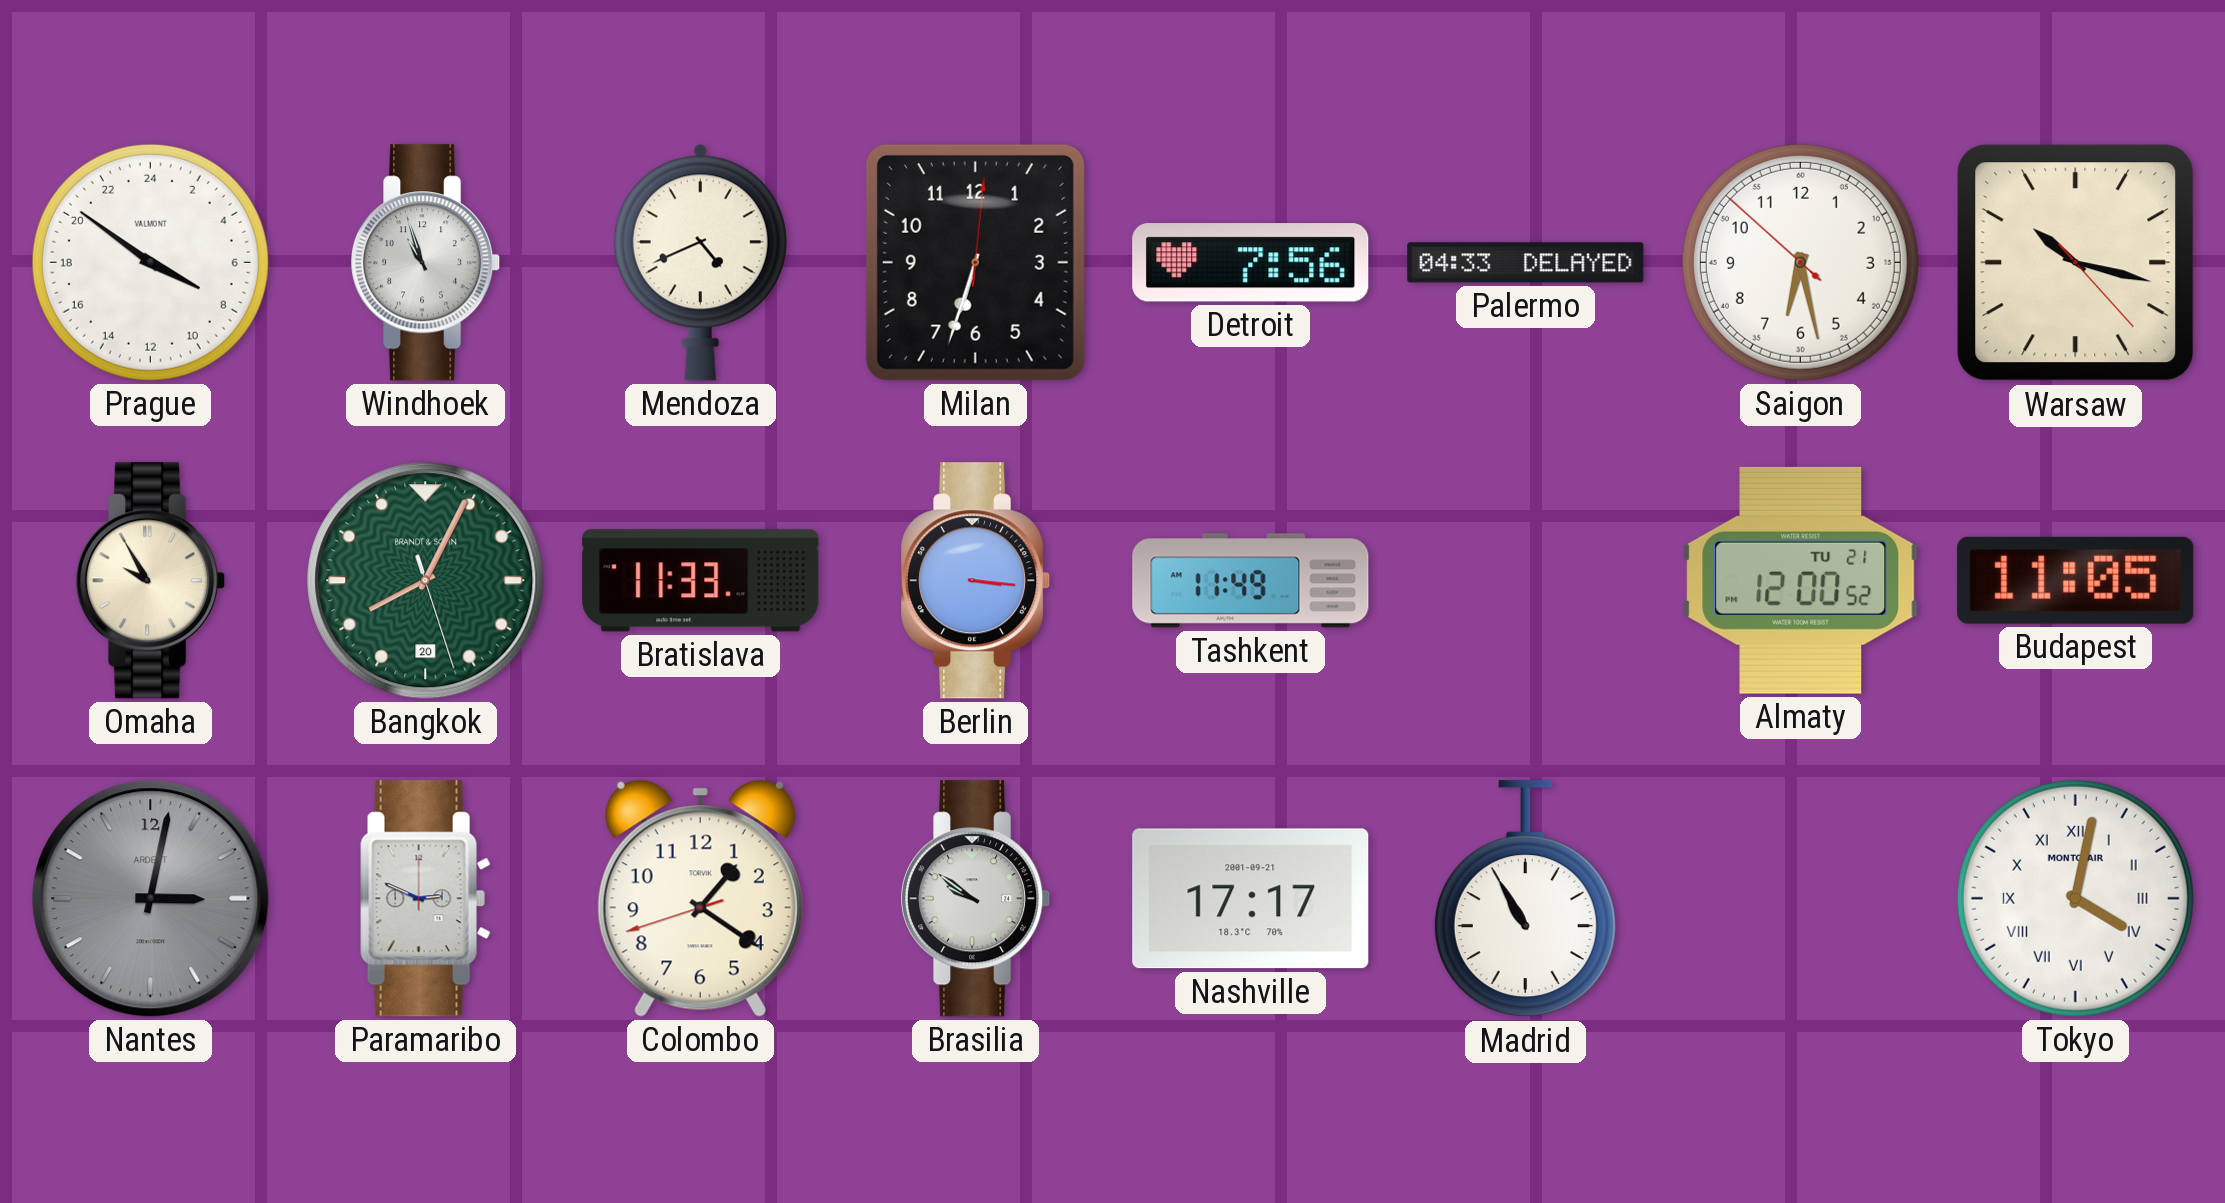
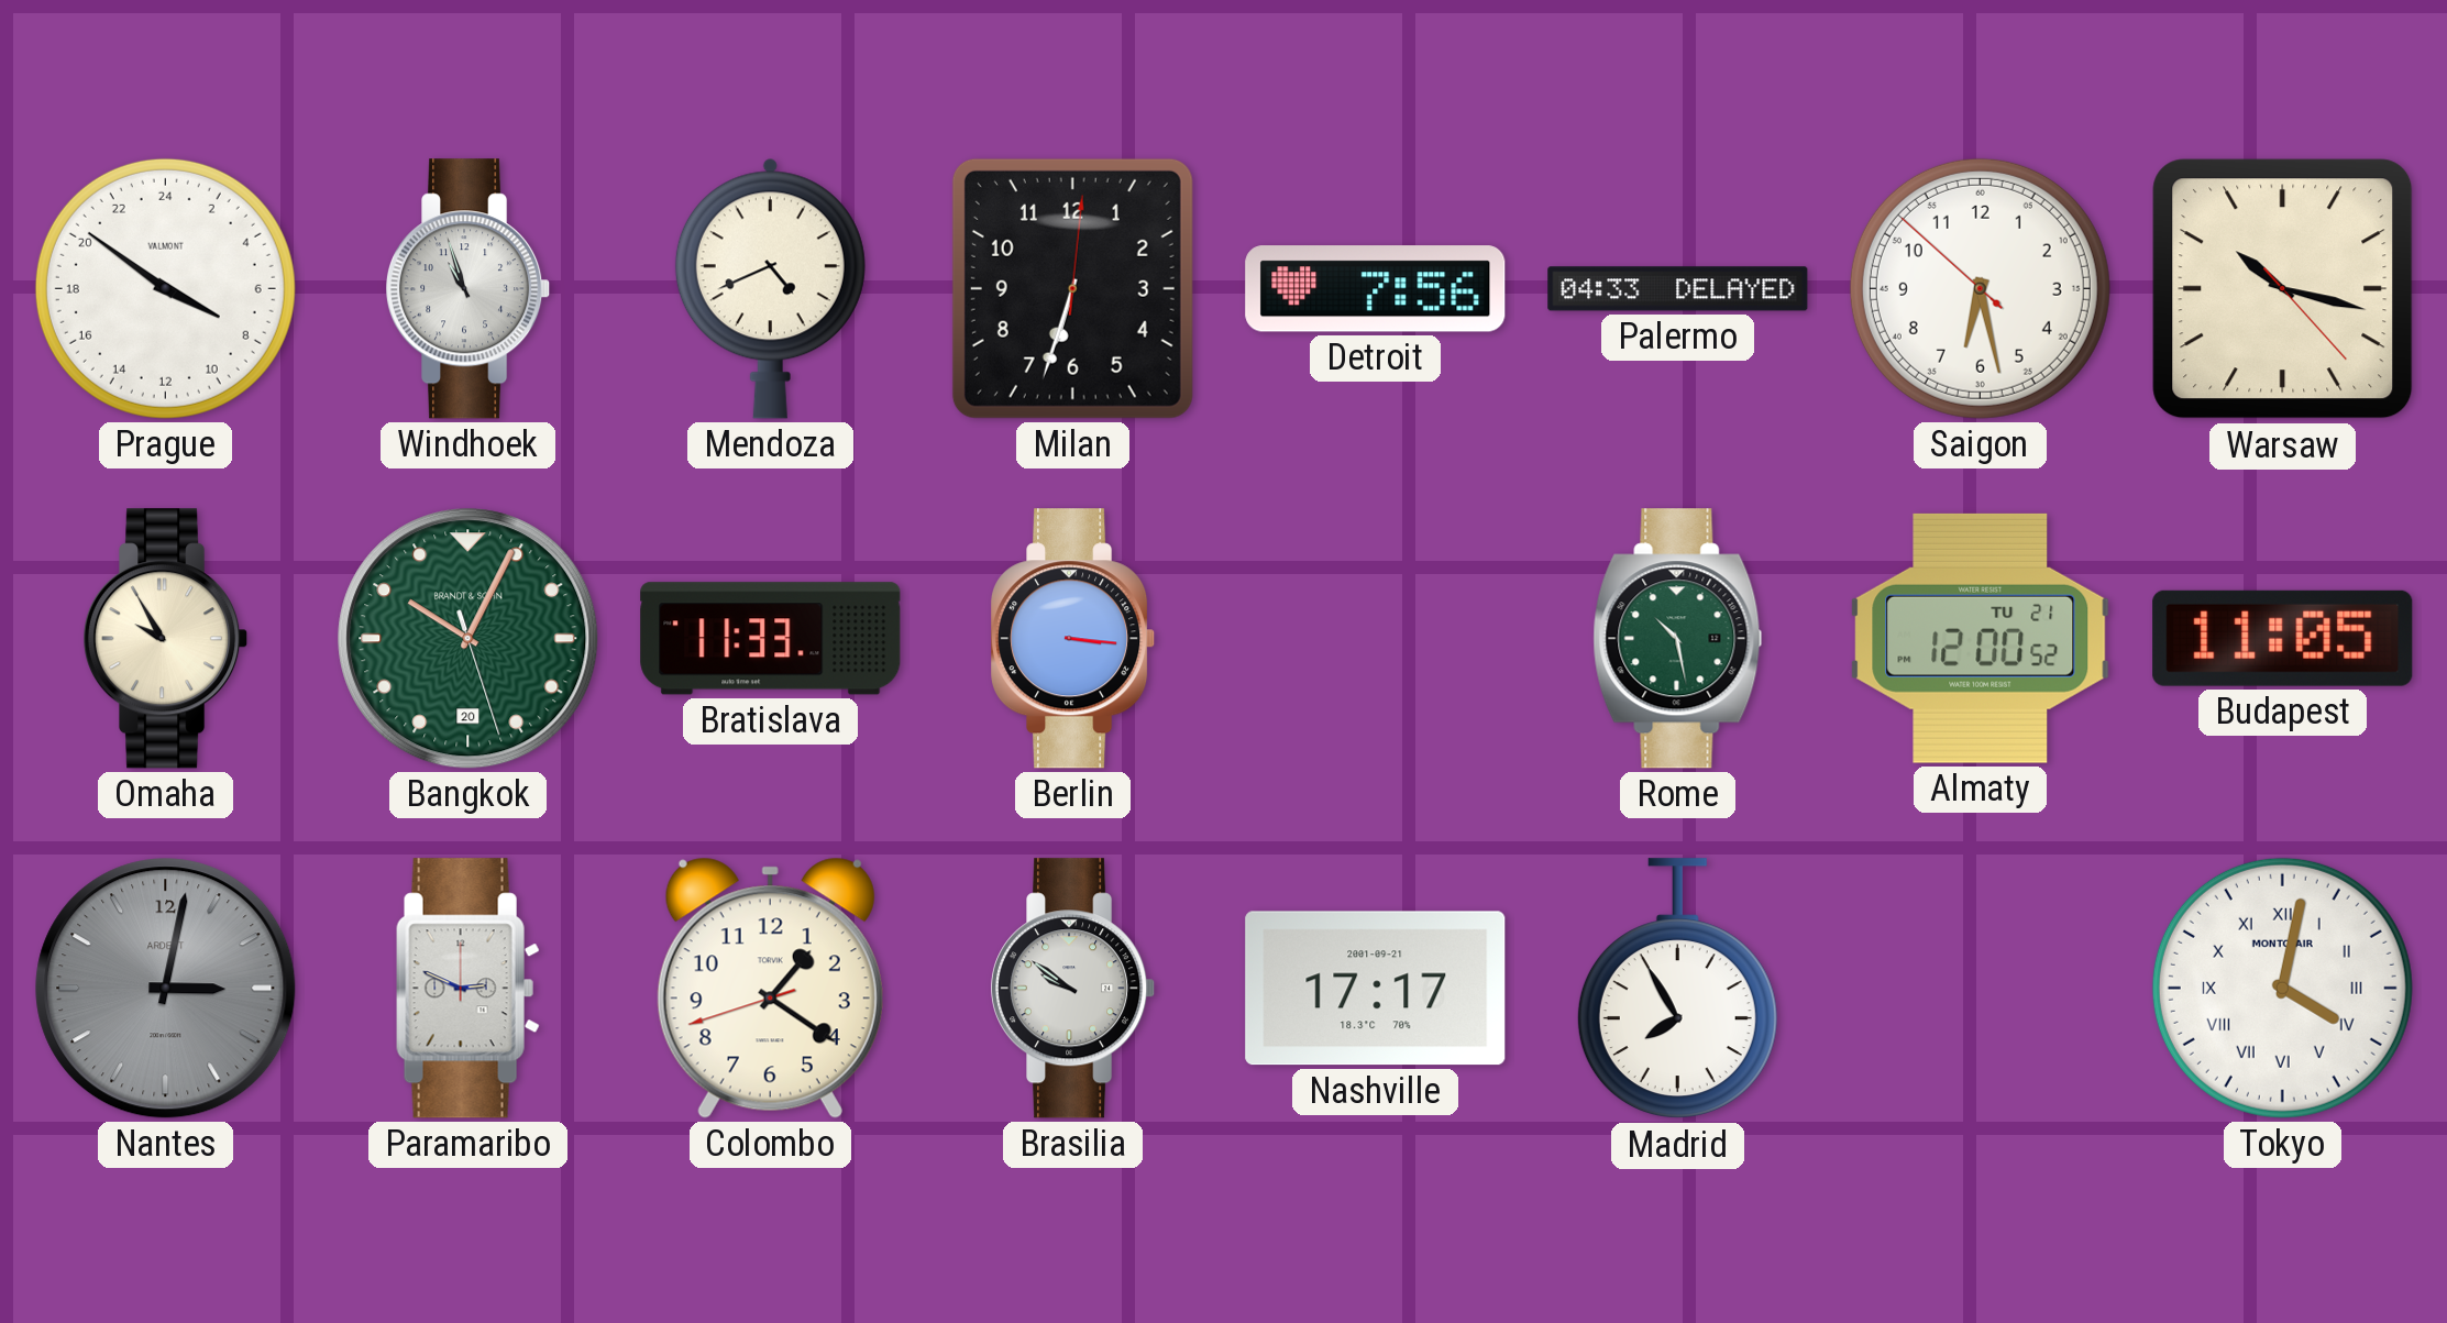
Bangkok: 8:04 -> 10:04 (469, 639)
Tashkent: 11:49 -> none (1251, 581)
Rome: none -> 10:28 (1678, 639)
Madrid: 10:55 -> 7:55 (1677, 989)
